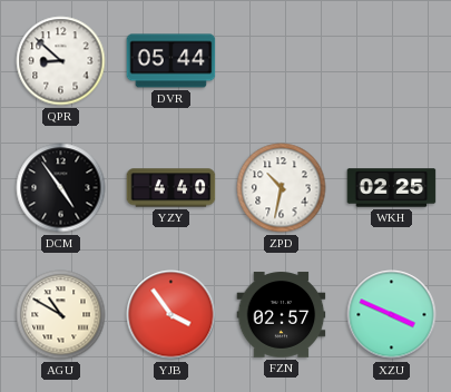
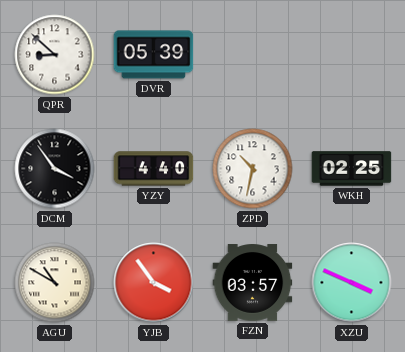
DVR: 05:44 -> 05:39 (154, 55)
DCM: 4:54 -> 3:54 (55, 169)
FZN: 02:57 -> 03:57 (253, 283)
